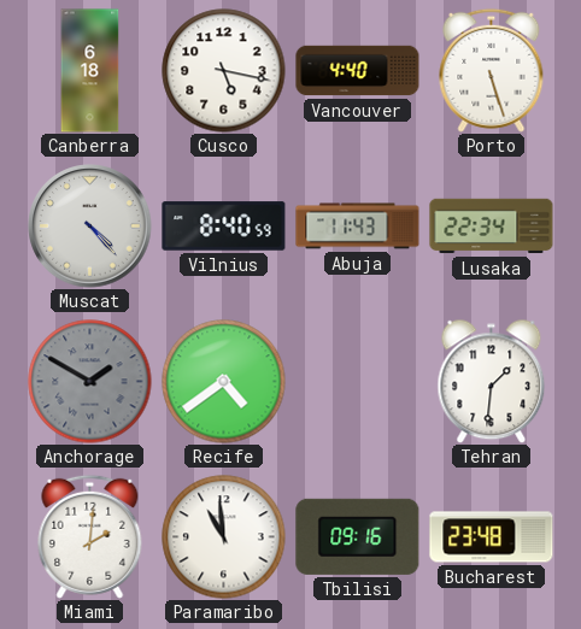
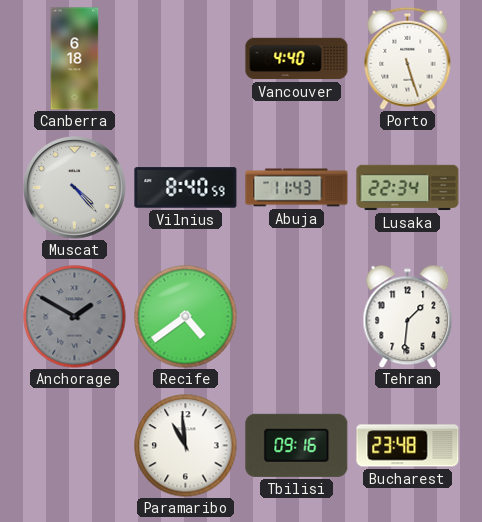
Cusco: 5:17 -> none (224, 71)
Miami: 2:01 -> none (90, 536)
